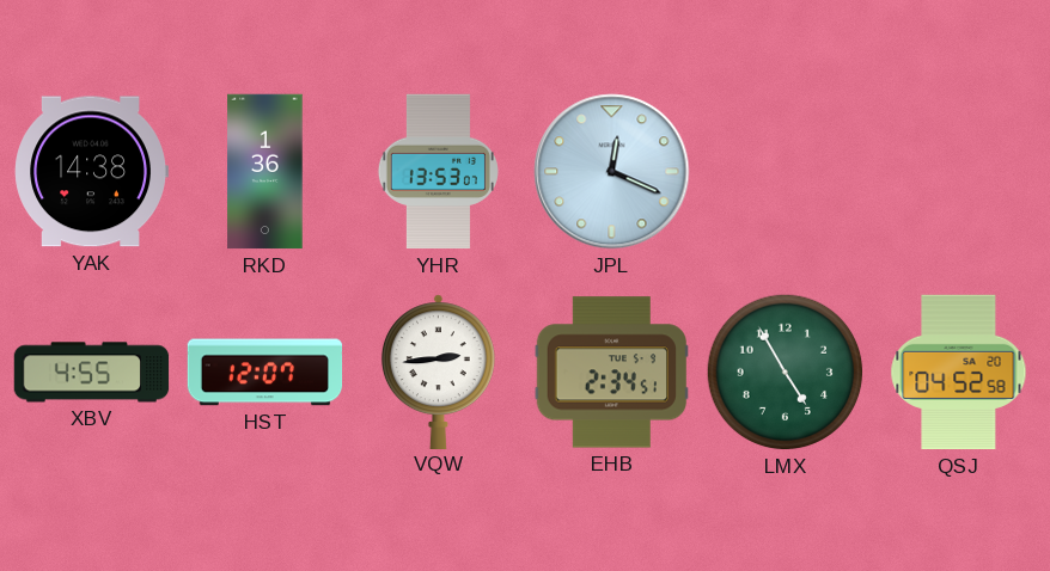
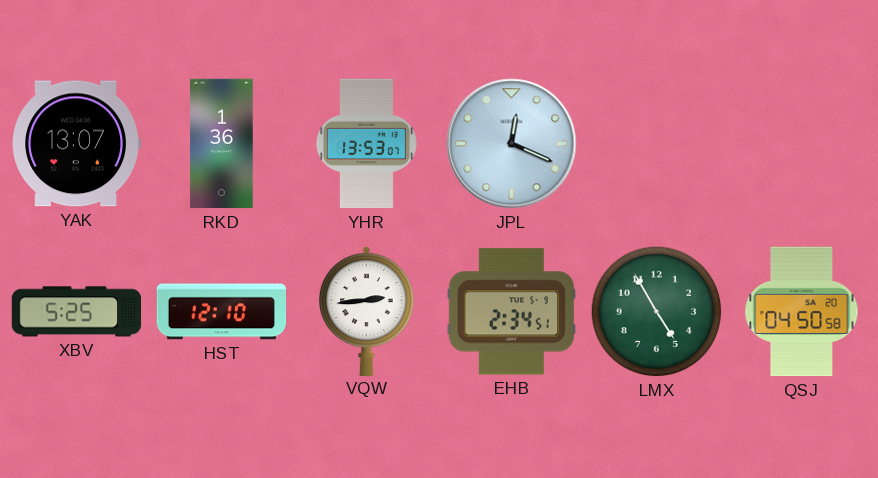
YAK: 14:38 -> 13:07 (76, 144)
XBV: 4:55 -> 5:25 (77, 312)
HST: 12:07 -> 12:10 (222, 312)
QSJ: 04:52 -> 04:50 (802, 312)
